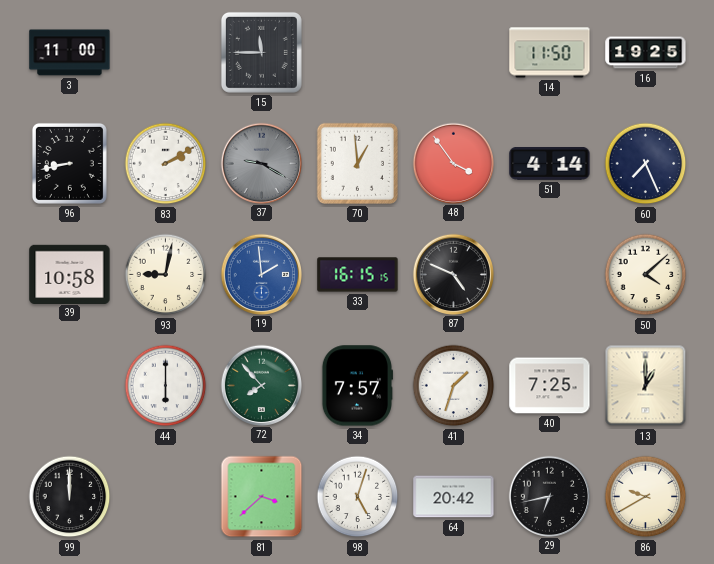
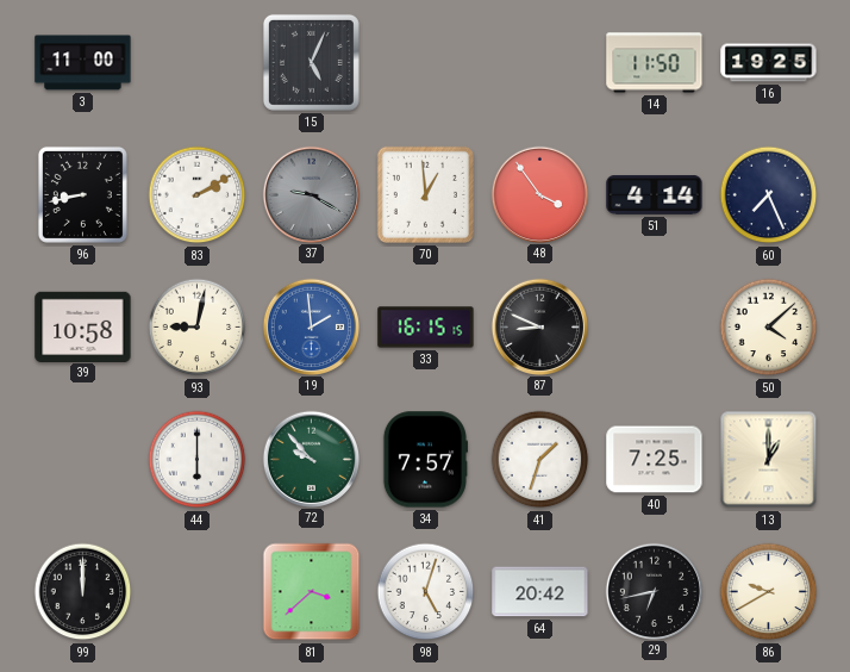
15: 11:45 -> 5:04 (311, 62)
87: 4:49 -> 8:49 (539, 326)
72: 7:53 -> 9:53 (311, 459)
